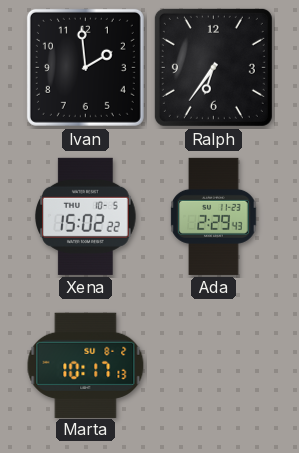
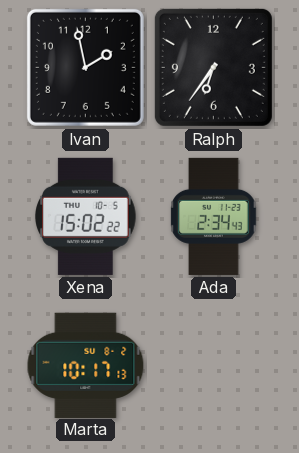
Ivan: 1:59 -> 1:58 (85, 67)
Ada: 2:29 -> 2:34 (214, 216)
